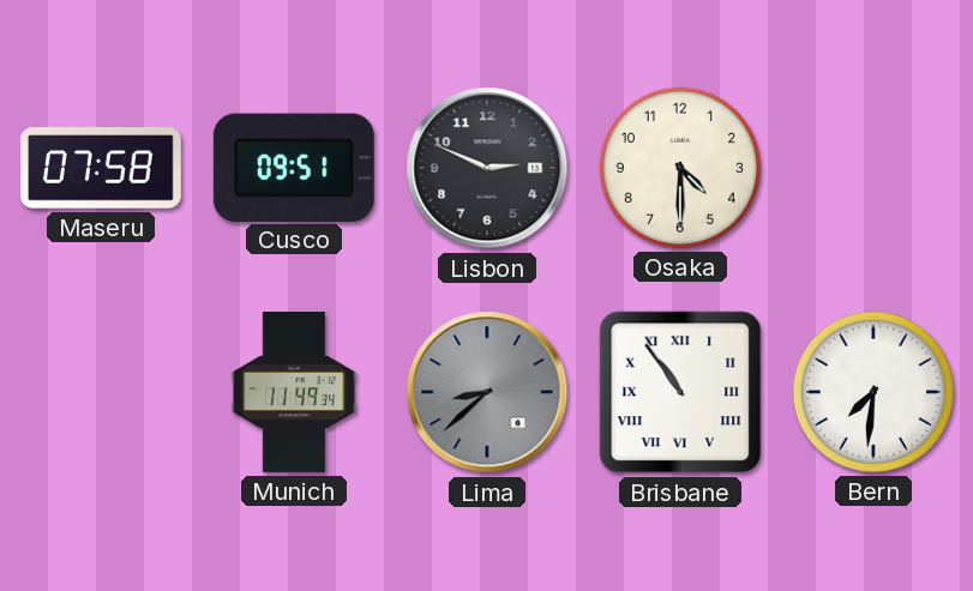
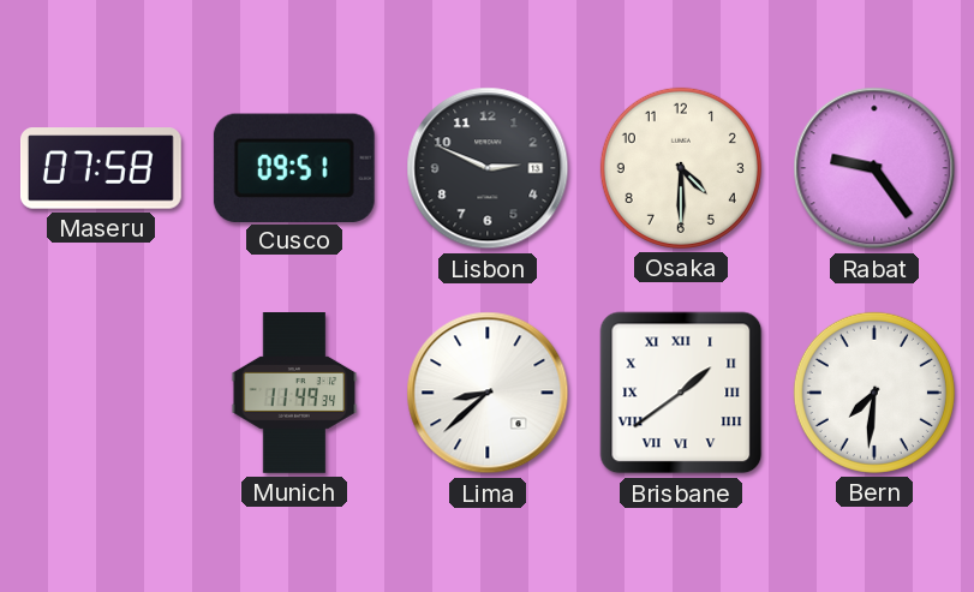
Rabat: none -> 9:24 (874, 168)
Lima dial: grey -> white (488, 393)
Brisbane: 10:54 -> 1:39 (681, 393)
